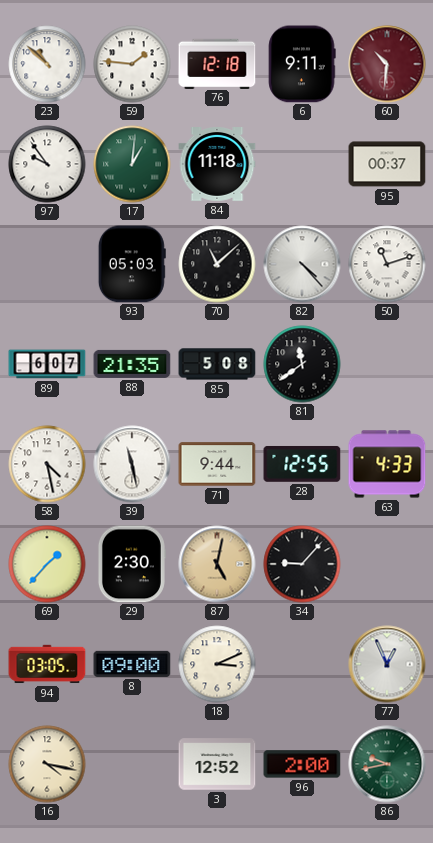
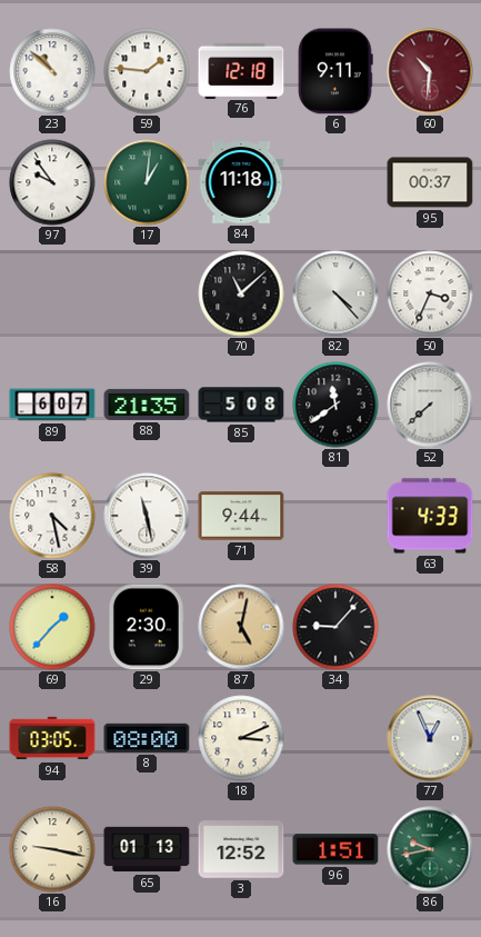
93: 05:03 -> none (132, 264)
50: 11:12 -> 3:34 (430, 293)
52: none -> 7:38 (430, 405)
28: 12:55 -> none (302, 464)
8: 09:00 -> 08:00 (147, 738)
16: 4:17 -> 9:17 (52, 849)
65: none -> 01:13 (147, 849)
96: 2:00 -> 1:51 (335, 849)
